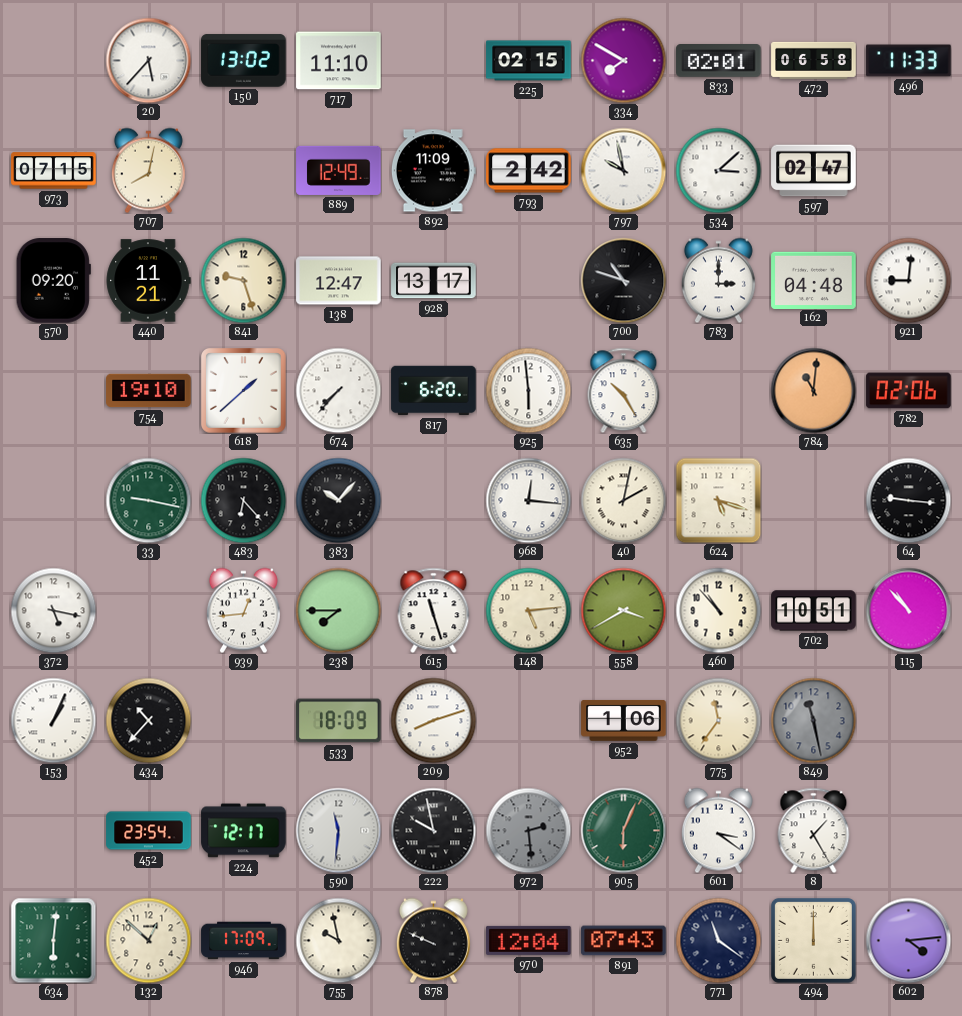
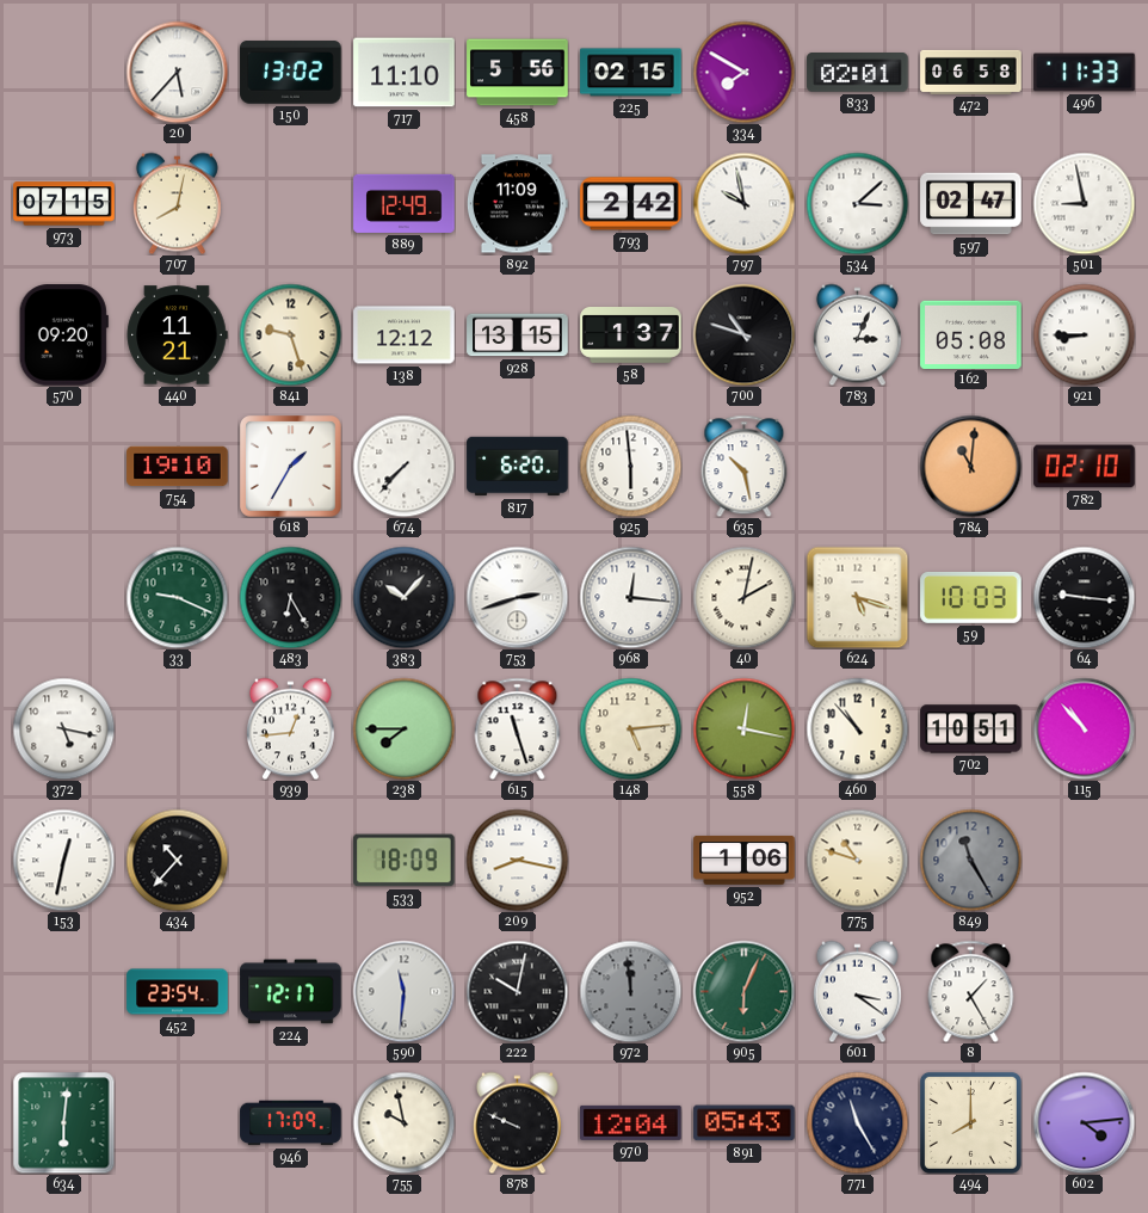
458: none -> 5:56 (518, 73)
501: none -> 8:58 (1084, 203)
138: 12:47 -> 12:12 (405, 335)
928: 13:17 -> 13:15 (518, 335)
58: none -> 1:37 (631, 335)
783: 3:00 -> 3:04 (857, 334)
162: 04:48 -> 05:08 (971, 334)
921: 9:01 -> 8:45 (1084, 334)
618: 1:38 -> 1:35 (291, 467)
635: 10:25 -> 10:28 (745, 466)
782: 02:06 -> 02:10 (1085, 467)
33: 9:17 -> 9:19 (177, 597)
483: 6:23 -> 6:25 (290, 597)
753: none -> 2:42 (517, 597)
59: none -> 10:03 (971, 597)
558: 3:40 -> 12:17 (743, 728)
153: 1:04 -> 12:32 (63, 860)
209: 8:12 -> 8:17 (517, 860)
775: 11:36 -> 10:48 (857, 860)
849: 11:28 -> 11:25 (970, 860)
222: 9:58 -> 10:02 (517, 991)
972: 2:29 -> 11:59 (630, 991)
132: 12:52 -> none (148, 940)
891: 07:43 -> 05:43 (745, 1123)
771: 11:21 -> 11:25 (857, 1122)
494: 12:00 -> 8:00 (970, 1122)
